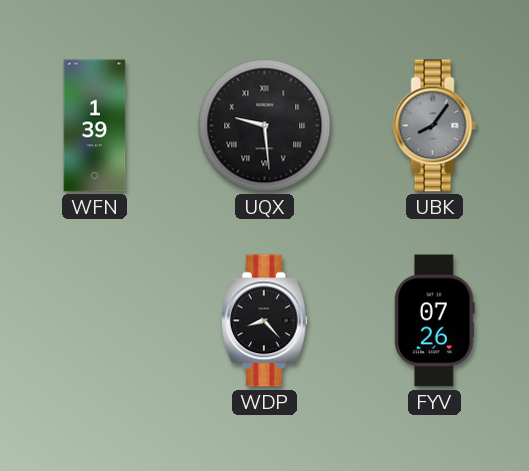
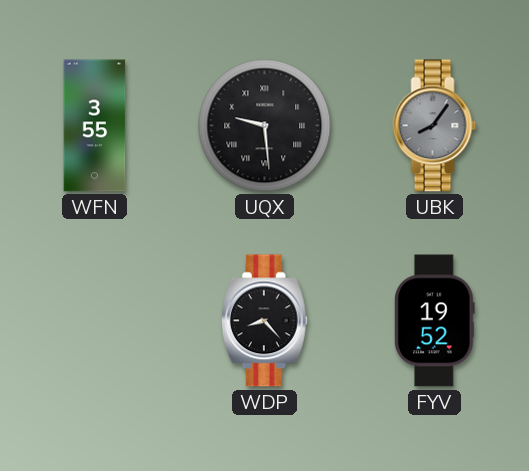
WFN: 1:39 -> 3:55 (95, 126)
FYV: 07:26 -> 19:52 (435, 321)
